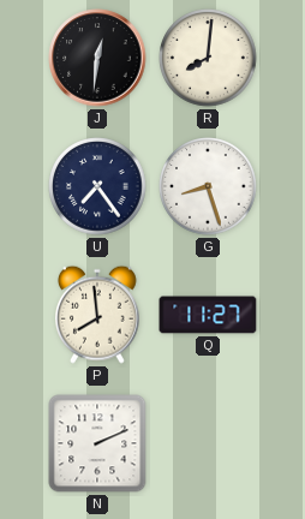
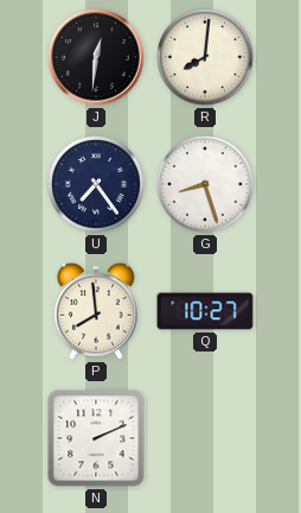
Q: 11:27 -> 10:27 (205, 311)
